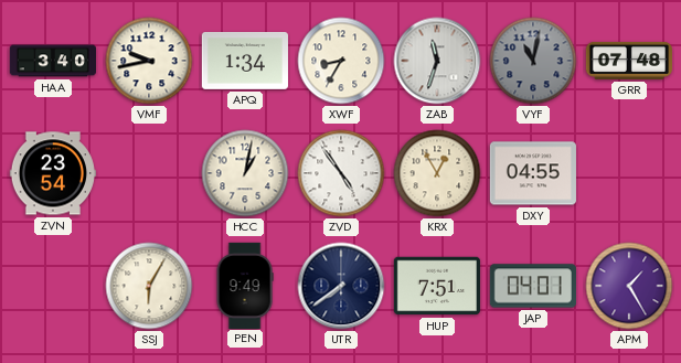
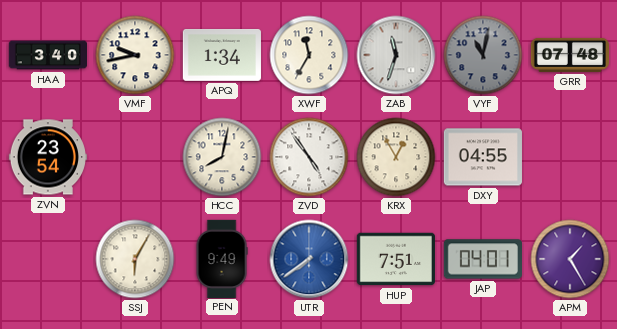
XWF: 8:35 -> 11:35 (309, 55)
HCC: 1:02 -> 8:02 (222, 157)
UTR dial: navy -> blue (309, 259)
